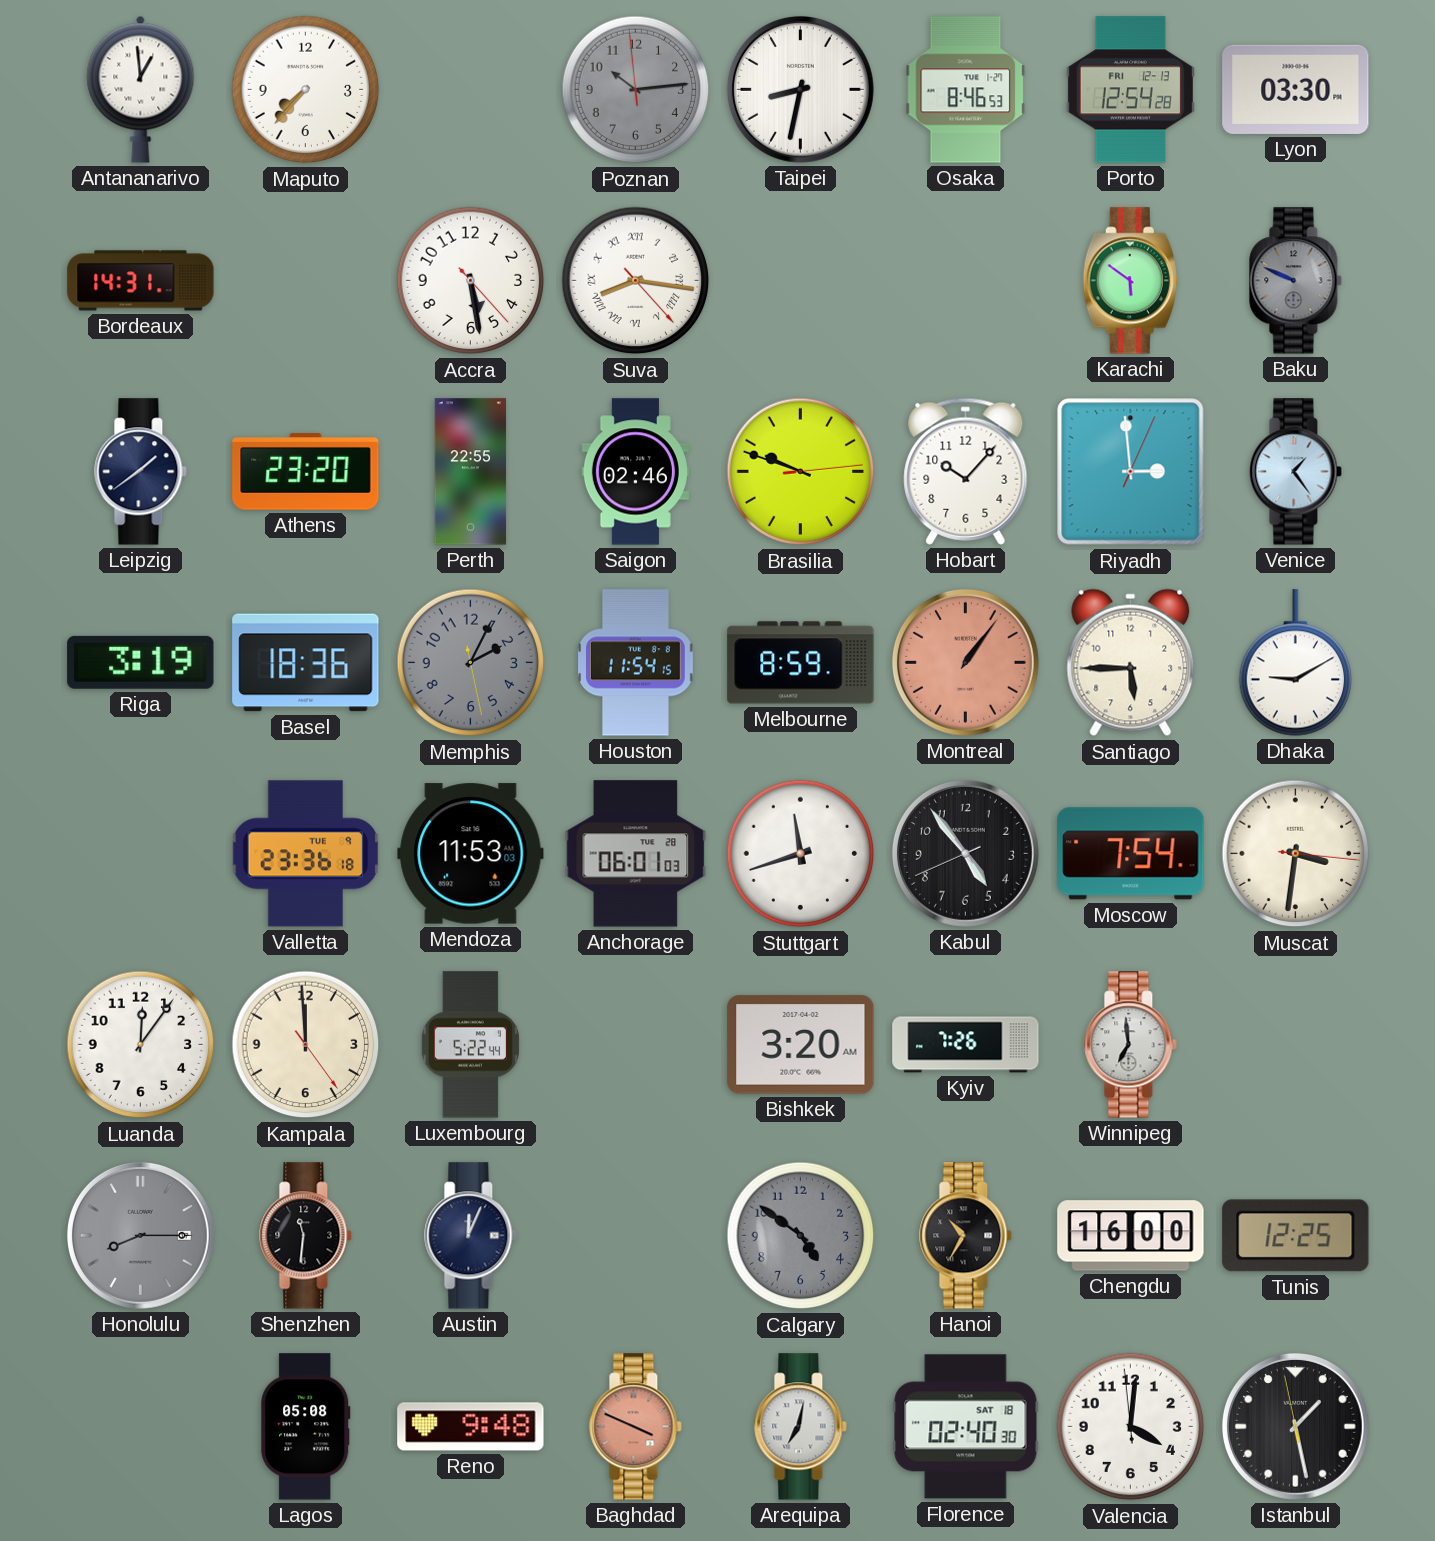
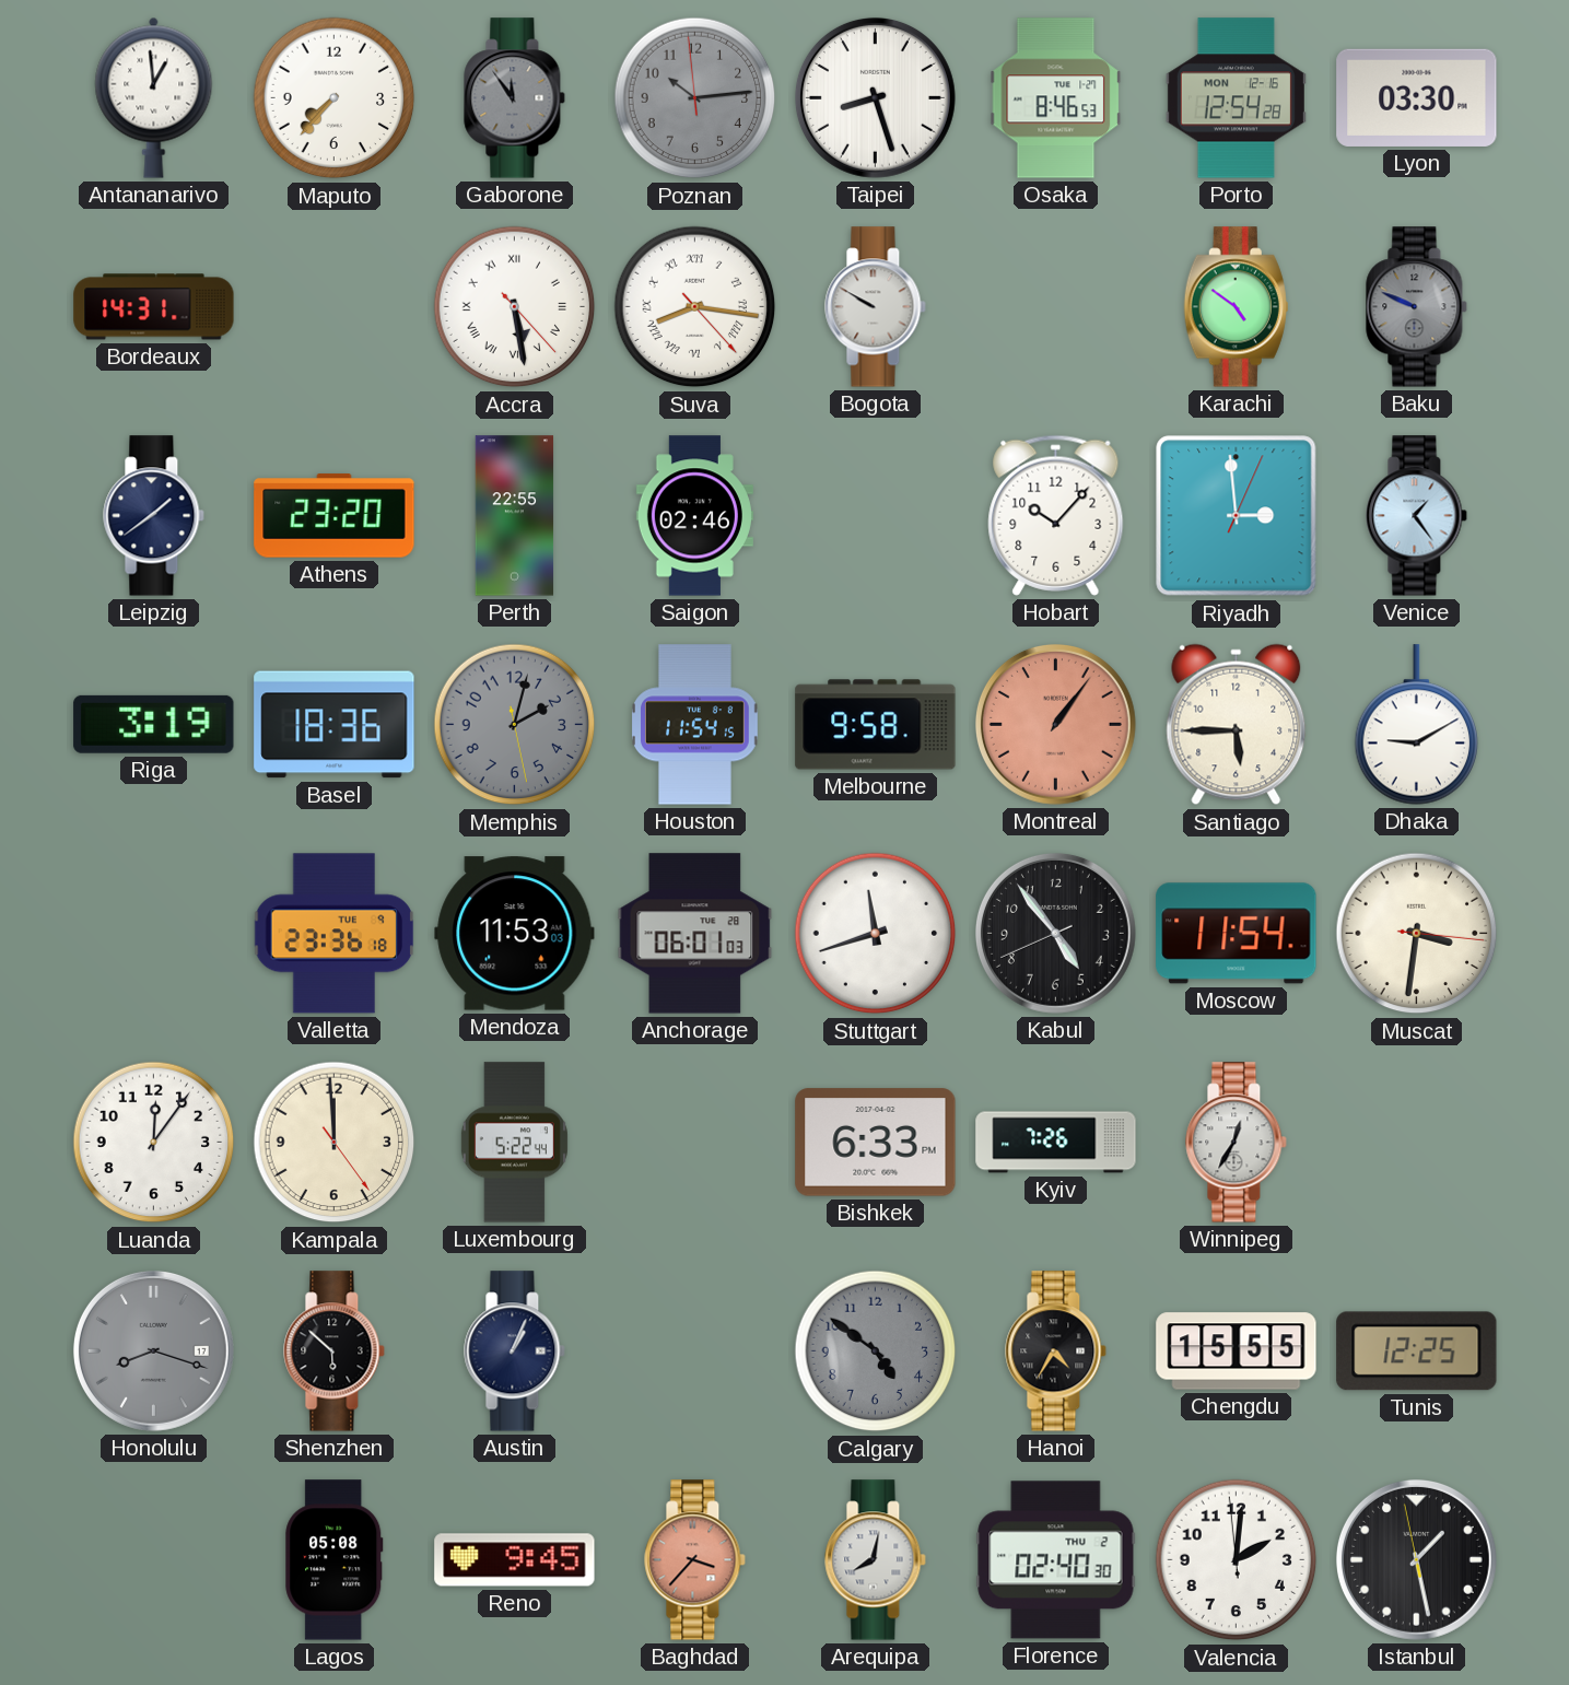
Gaborone: none -> 11:54 (515, 98)
Taipei: 8:32 -> 8:27 (875, 97)
Porto date: FRI 12-13 -> MON 12-16 (1236, 98)
Accra numerals: Arabic -> Roman (515, 307)
Bogota: none -> 9:50 (876, 307)
Karachi: 5:51 -> 4:51 (1236, 307)
Brasilia: 9:48 -> none (801, 472)
Memphis: 2:04 -> 2:02 (515, 725)
Melbourne: 8:59 -> 9:58 (876, 725)
Moscow: 7:54 -> 11:54 (1237, 934)
Bishkek: 3:20 -> 6:33 (876, 1143)
Winnipeg: 6:59 -> 12:35 (1237, 1143)
Honolulu: 8:15 -> 8:18 (153, 1350)
Shenzhen: 11:31 -> 5:52 (335, 1351)
Austin: 12:04 -> 1:04 (515, 1351)
Hanoi: 10:35 -> 4:35 (1056, 1351)
Chengdu: 16:00 -> 15:55 (1237, 1351)
Reno: 9:48 -> 9:45 (515, 1560)
Baghdad: 3:49 -> 3:37 (695, 1560)
Arequipa: 7:02 -> 8:02 (876, 1560)
Florence date: SAT 18 -> THU 2 (1056, 1560)
Valencia: 4:00 -> 2:00 (1237, 1560)
